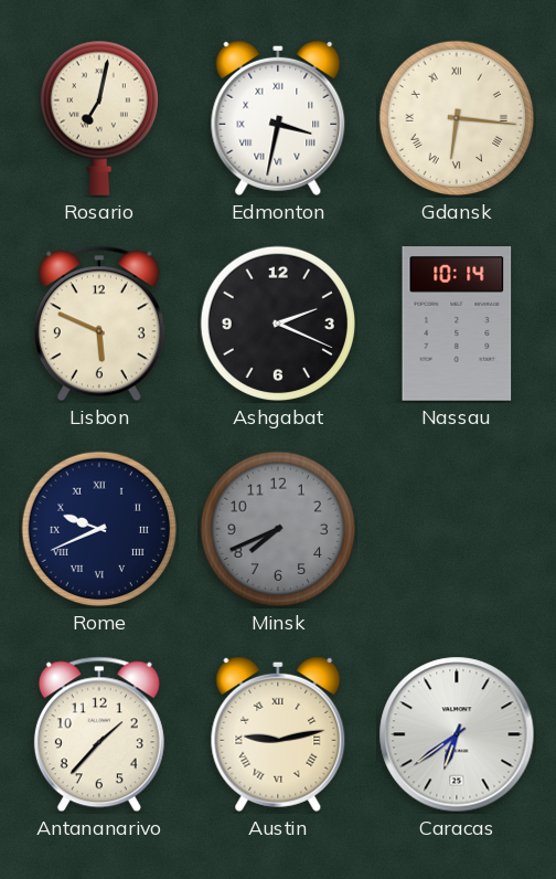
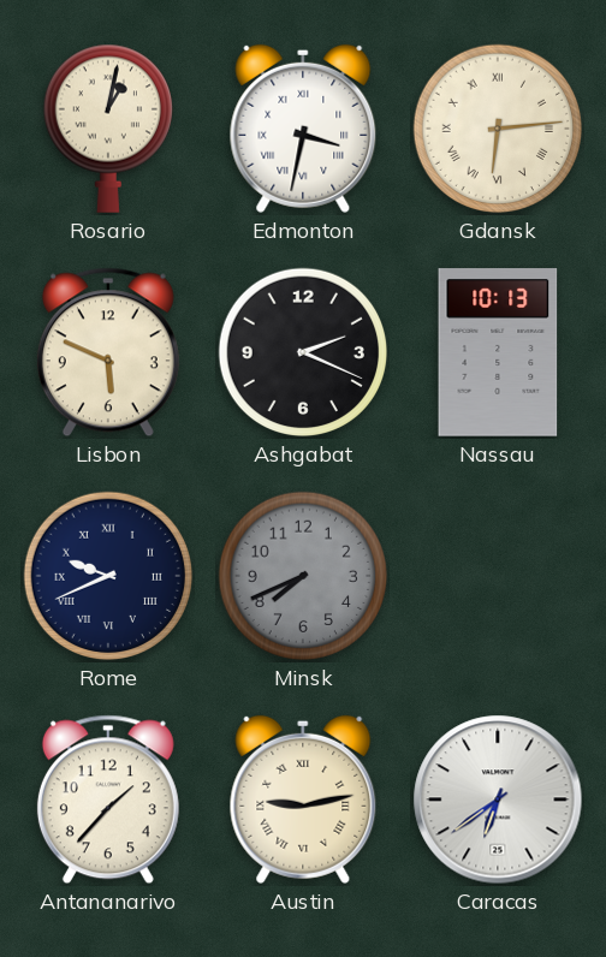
Rosario: 7:02 -> 1:02 (108, 129)
Gdansk: 6:16 -> 6:14 (498, 129)
Nassau: 10:14 -> 10:13 (498, 352)
